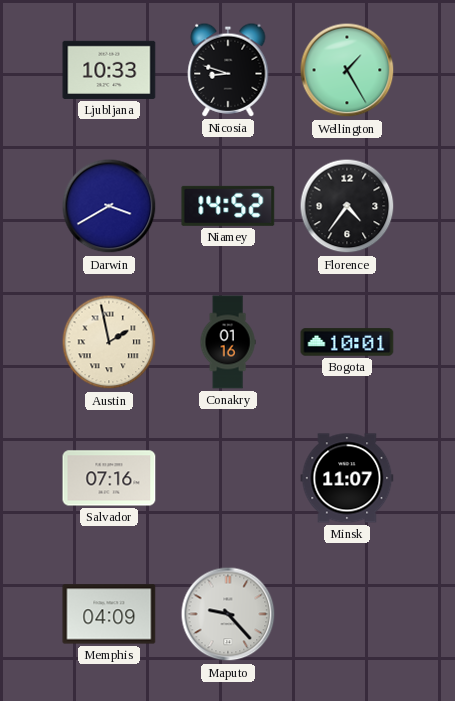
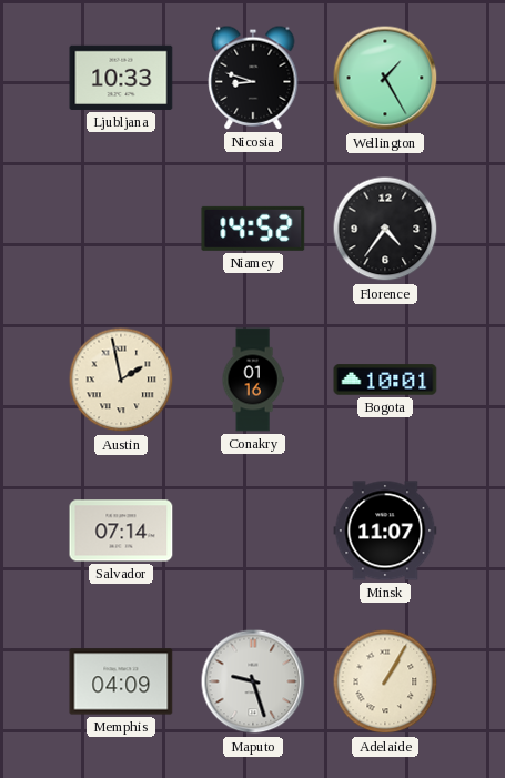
Darwin: 3:40 -> none (109, 206)
Salvador: 07:16 -> 07:14 (121, 531)
Maputo: 9:23 -> 9:27 (253, 681)
Adelaide: none -> 1:05 (385, 681)
